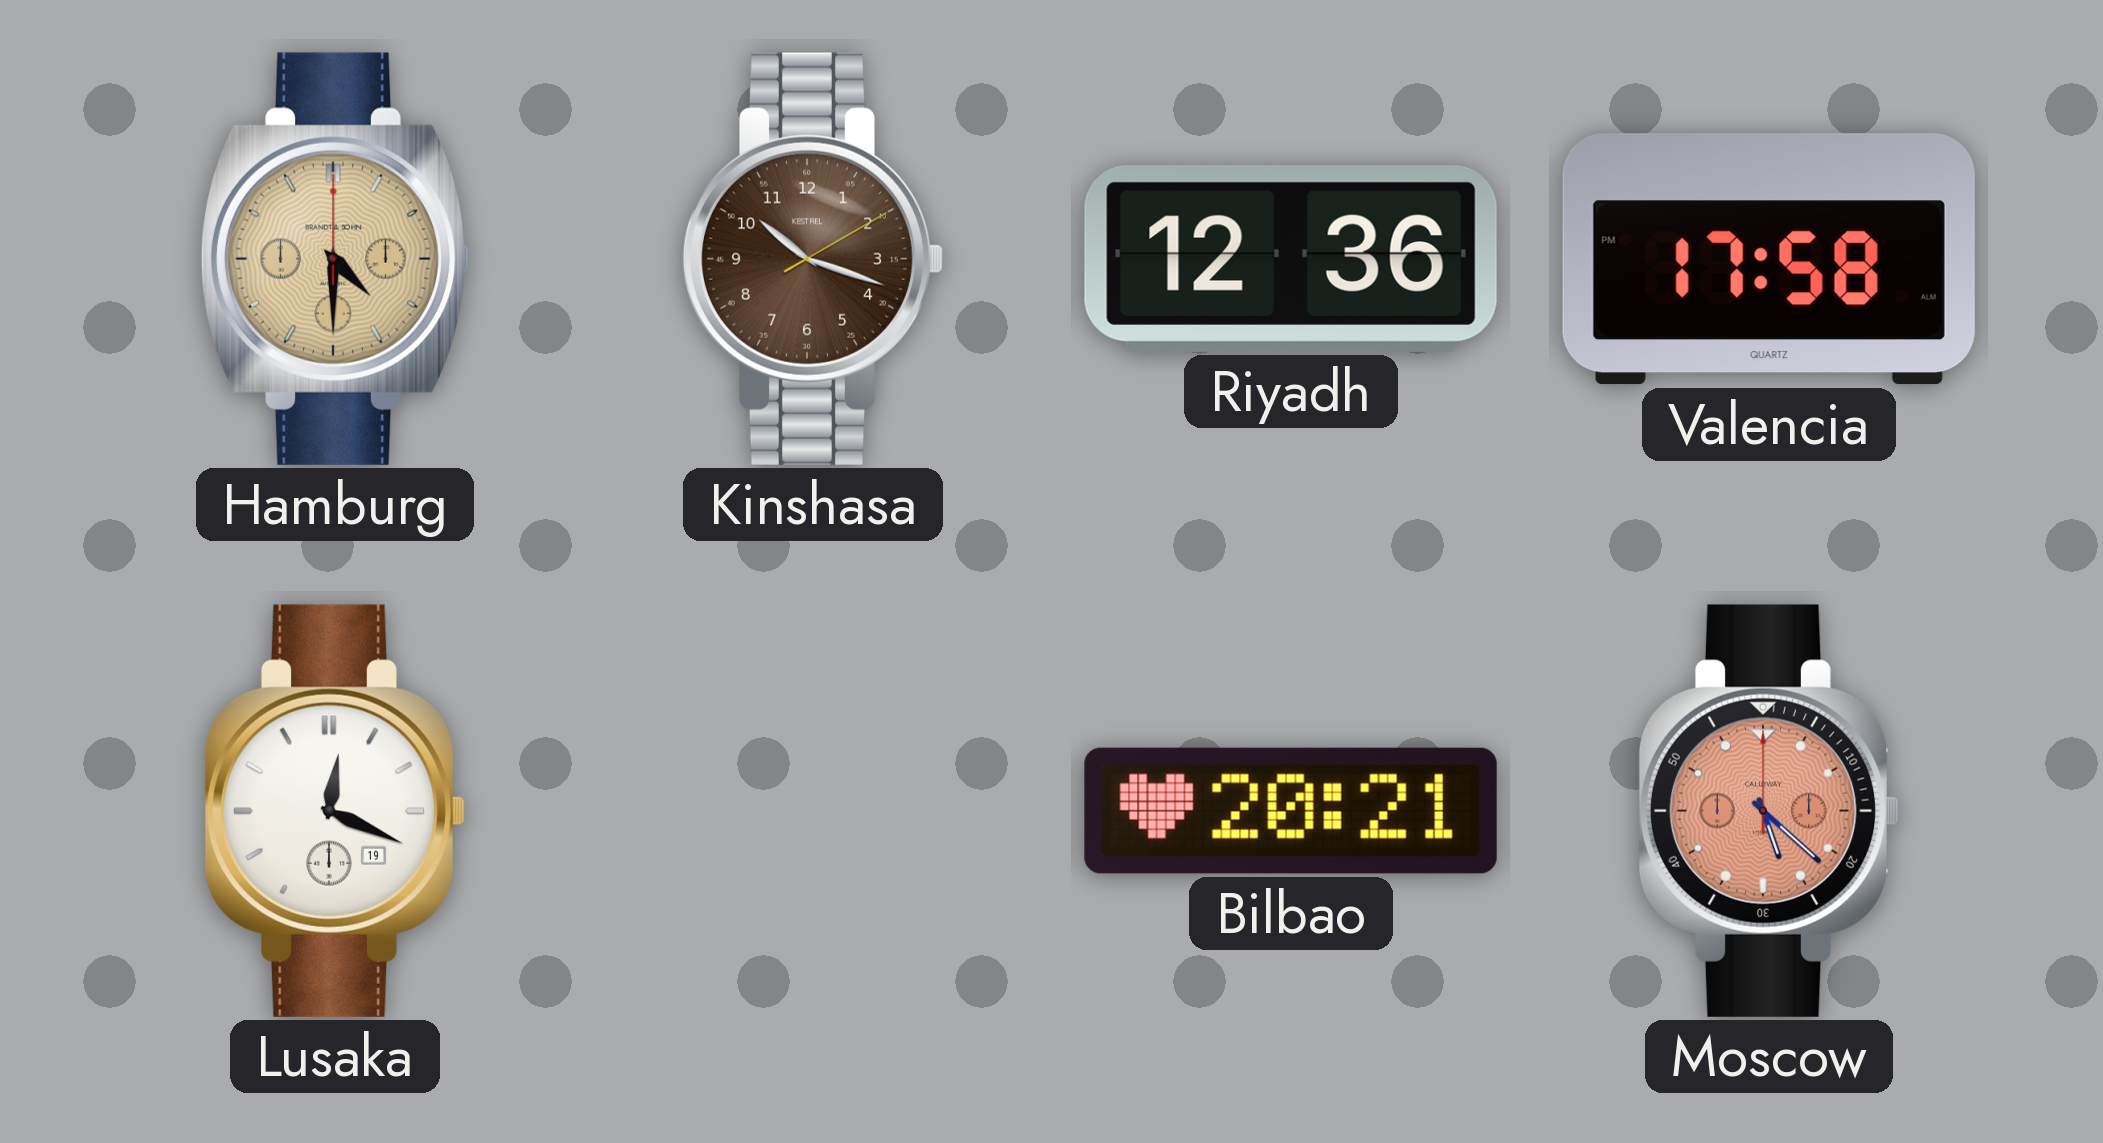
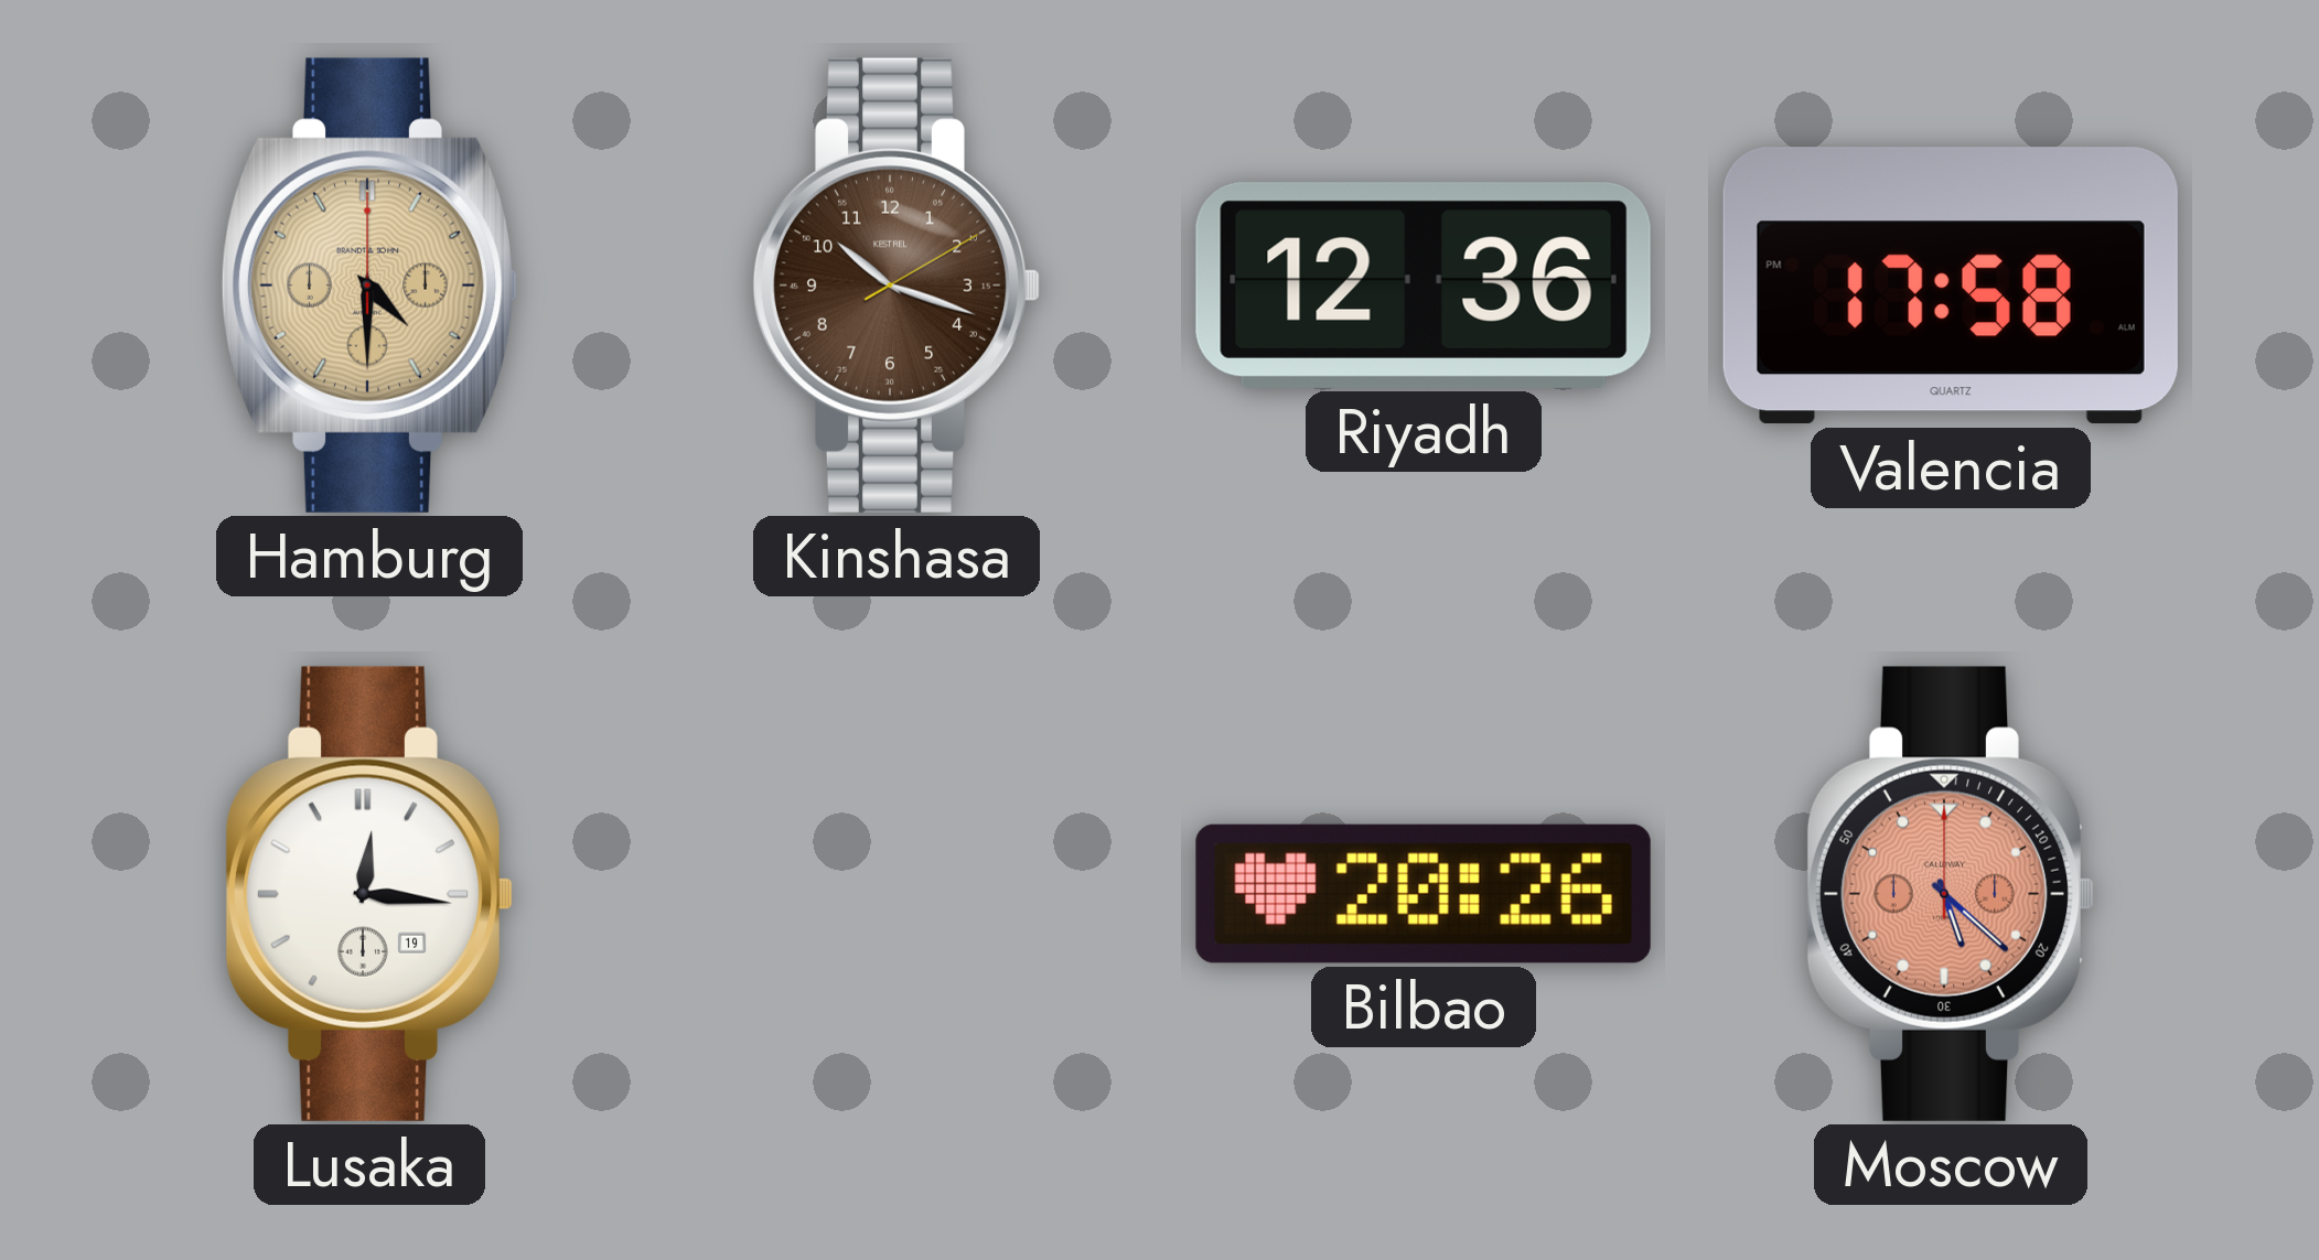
Lusaka: 12:19 -> 12:16 (369, 894)
Bilbao: 20:21 -> 20:26 (1424, 894)
